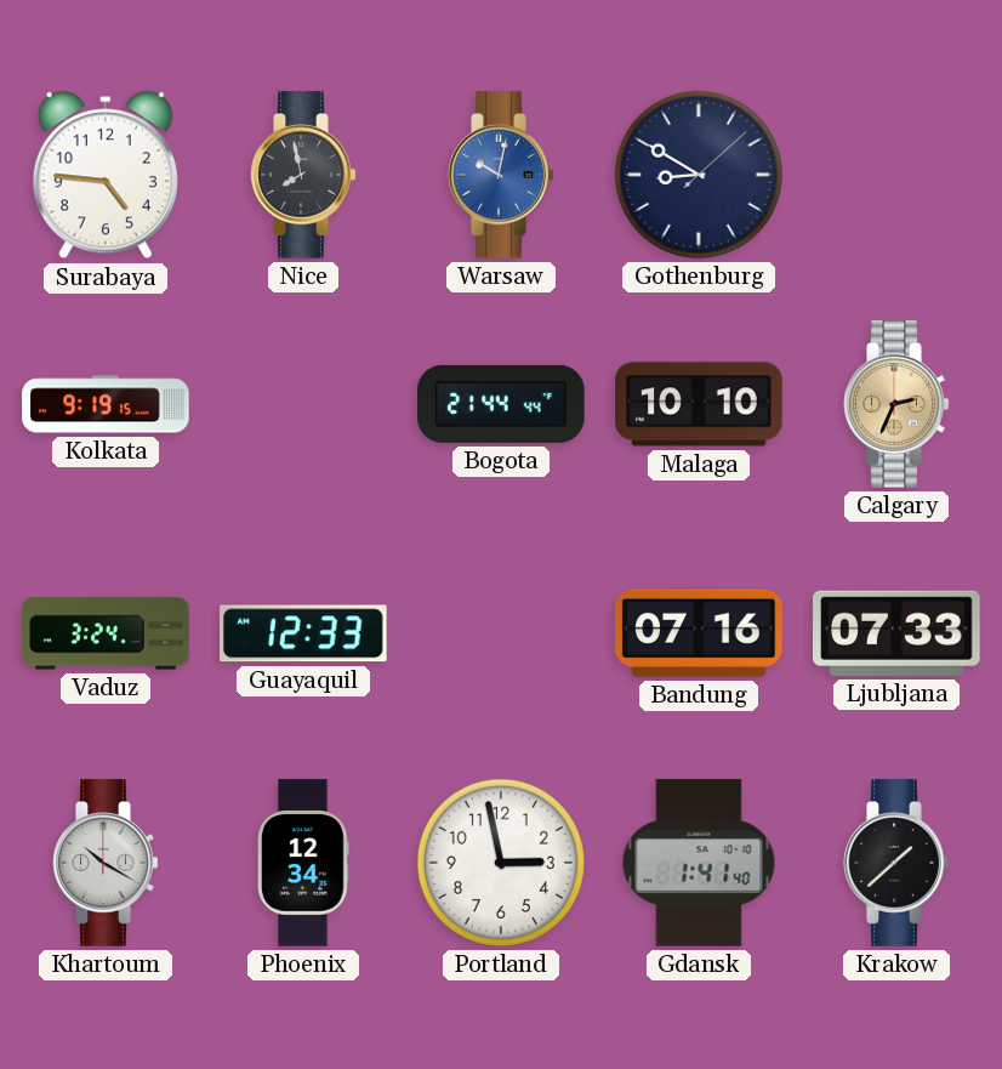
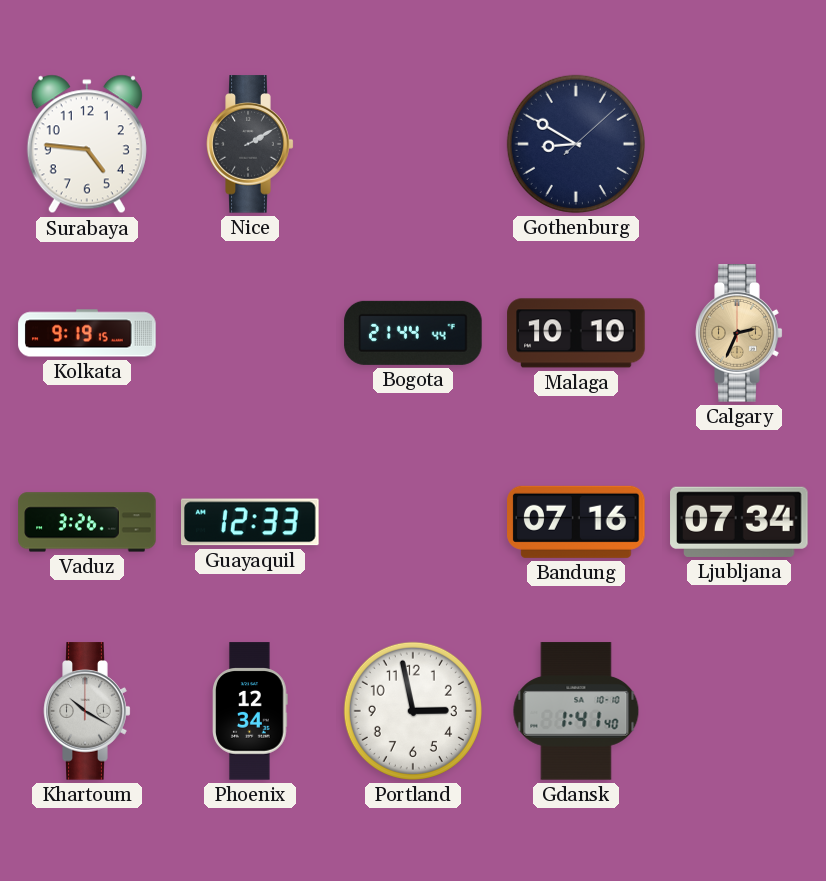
Nice: 7:58 -> 2:10 (250, 144)
Warsaw: 10:02 -> none (501, 175)
Vaduz: 3:24 -> 3:26 (87, 522)
Ljubljana: 07:33 -> 07:34 (739, 522)
Krakow: 1:38 -> none (896, 863)
